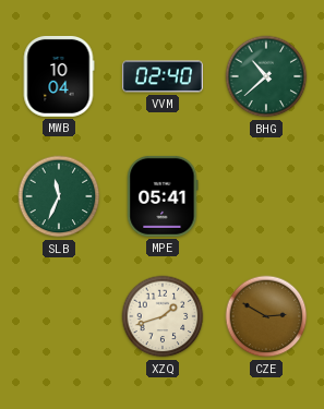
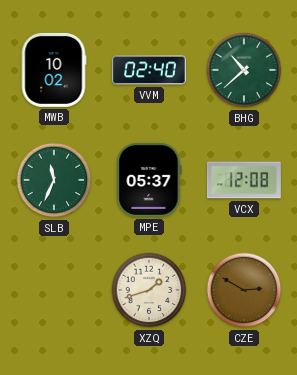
MWB: 10:04 -> 10:02 (54, 70)
MPE: 05:41 -> 05:37 (149, 180)
VCX: none -> 12:08 (244, 180)
